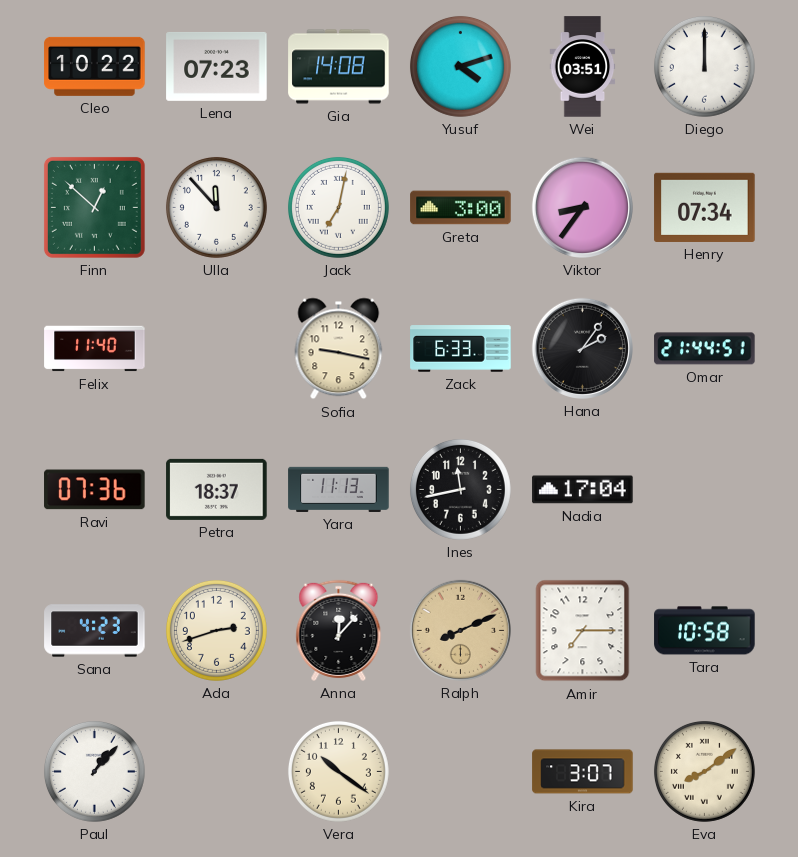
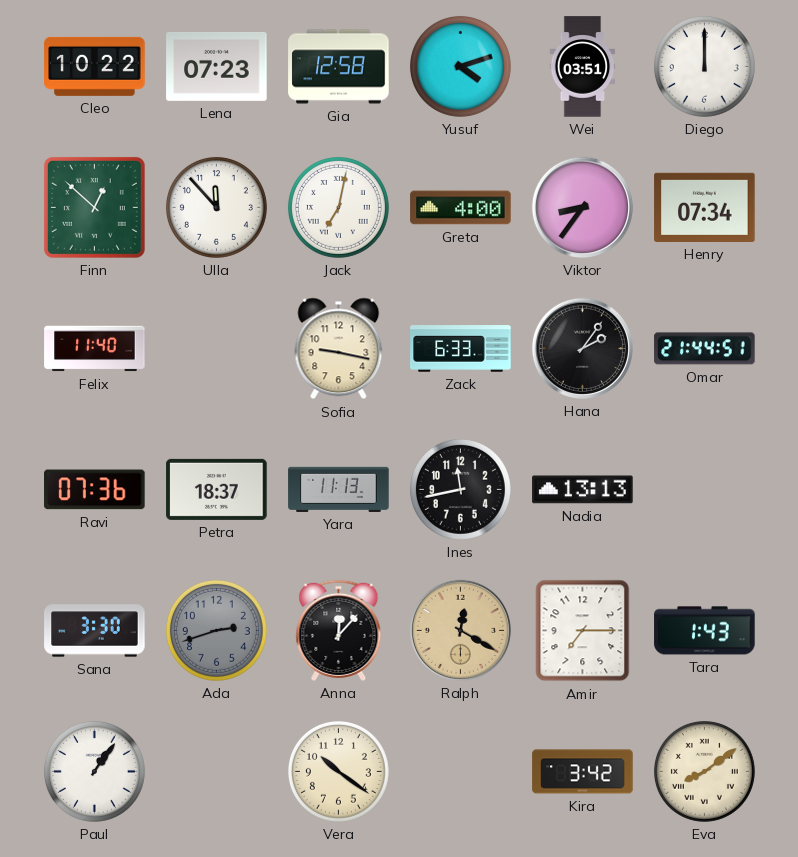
Gia: 14:08 -> 12:58 (339, 67)
Greta: 3:00 -> 4:00 (461, 208)
Nadia: 17:04 -> 13:13 (583, 490)
Sana: 4:23 -> 3:30 (95, 631)
Ada dial: cream -> grey (216, 630)
Ralph: 8:11 -> 12:20 (460, 630)
Tara: 10:58 -> 1:43 (705, 631)
Paul: 1:07 -> 1:06 (94, 771)
Kira: 3:07 -> 3:42 (583, 772)
